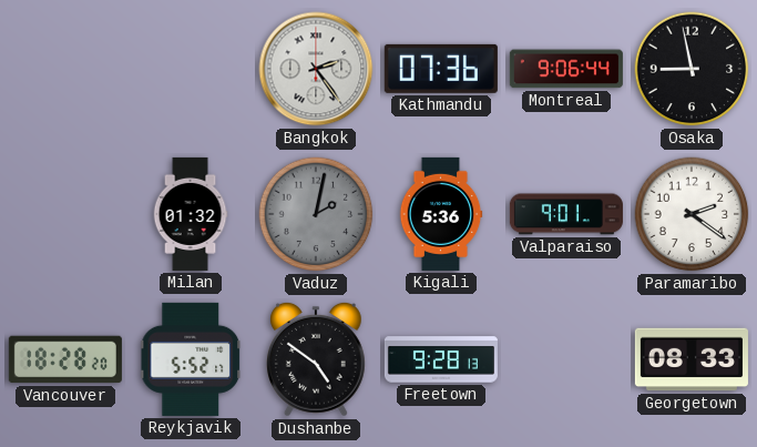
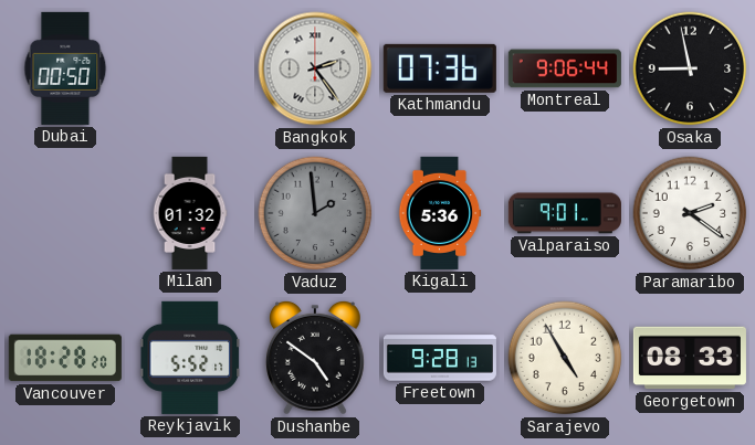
Dubai: none -> 00:50 (65, 68)
Vaduz: 2:02 -> 1:59 (315, 213)
Sarajevo: none -> 4:55 (565, 358)
